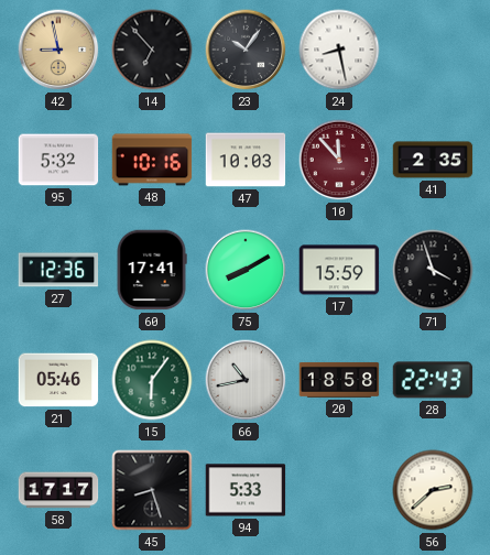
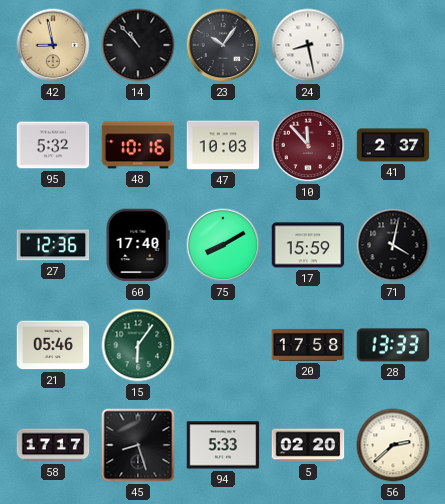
14: 6:53 -> 10:53 (138, 45)
41: 2:35 -> 2:37 (393, 145)
60: 17:41 -> 17:40 (138, 245)
71: 3:57 -> 4:02 (393, 245)
66: 10:43 -> none (246, 380)
20: 18:58 -> 17:58 (308, 345)
28: 22:43 -> 13:33 (393, 345)
5: none -> 02:20 (308, 445)
